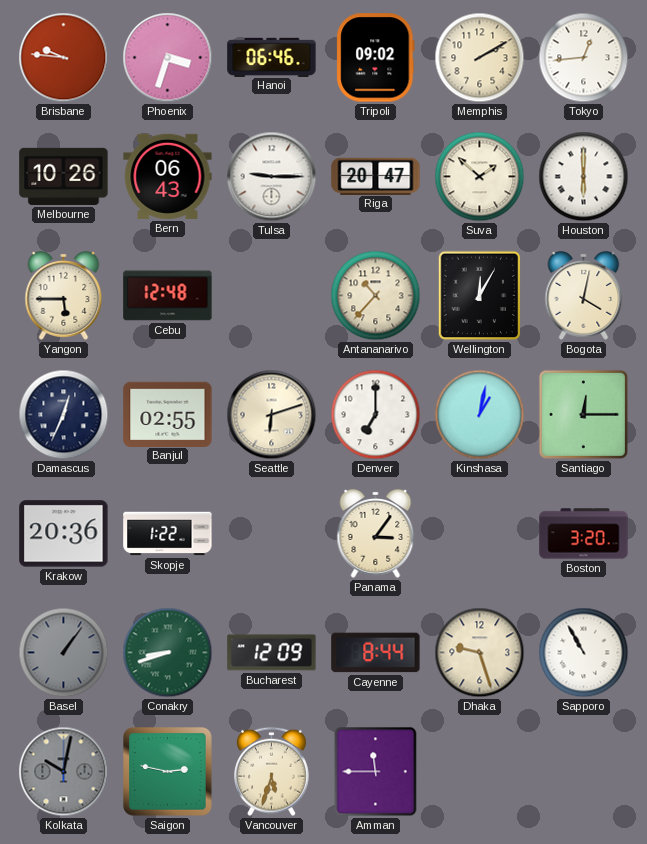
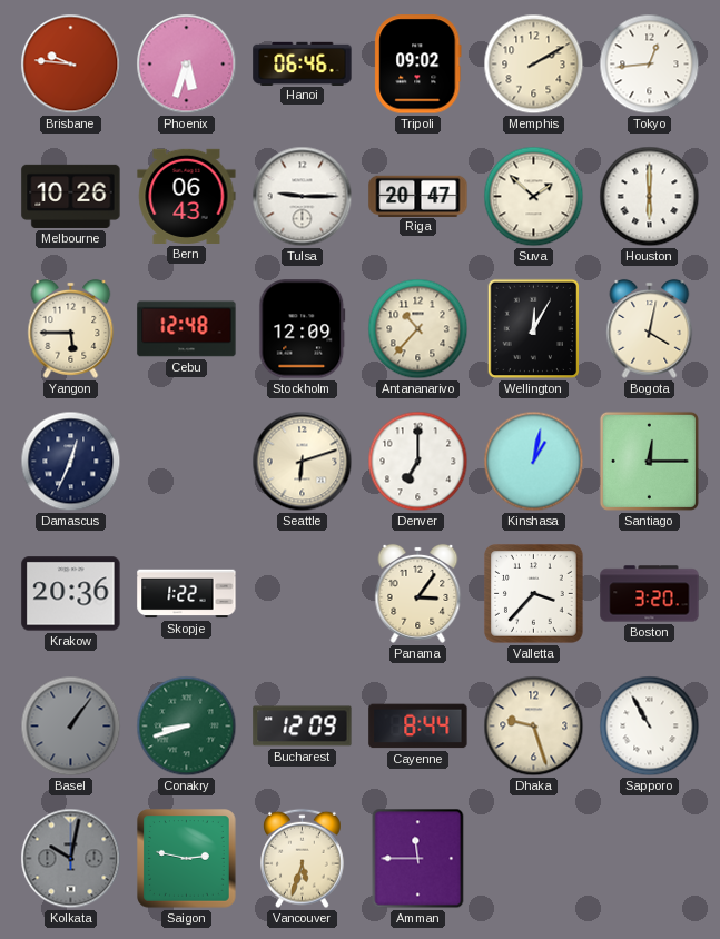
Phoenix: 3:33 -> 5:33 (187, 65)
Stockholm: none -> 12:09 (303, 329)
Banjul: 02:55 -> none (168, 414)
Valletta: none -> 3:37 (534, 594)
